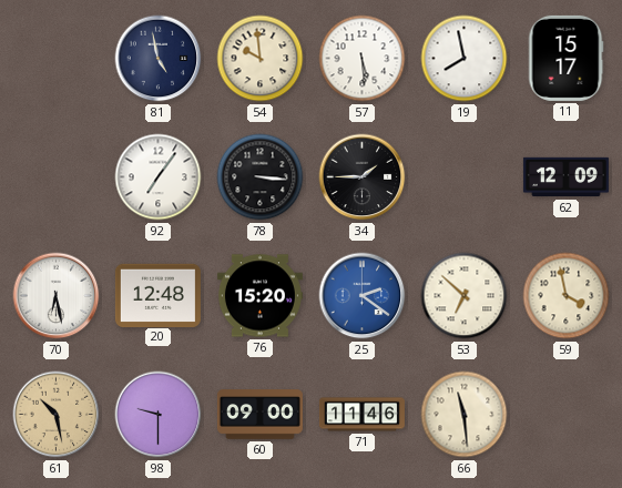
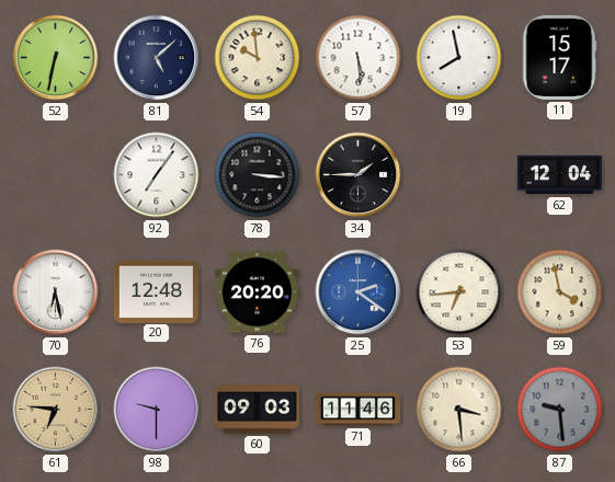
52: none -> 6:32 (56, 58)
81: 4:58 -> 5:08 (157, 58)
62: 12:09 -> 12:04 (559, 175)
76: 15:20 -> 20:20 (257, 292)
53: 6:52 -> 6:44 (459, 292)
61: 10:28 -> 6:46 (56, 410)
60: 09:00 -> 09:03 (257, 410)
66: 11:29 -> 3:29 (459, 410)
87: none -> 9:29 (560, 410)
